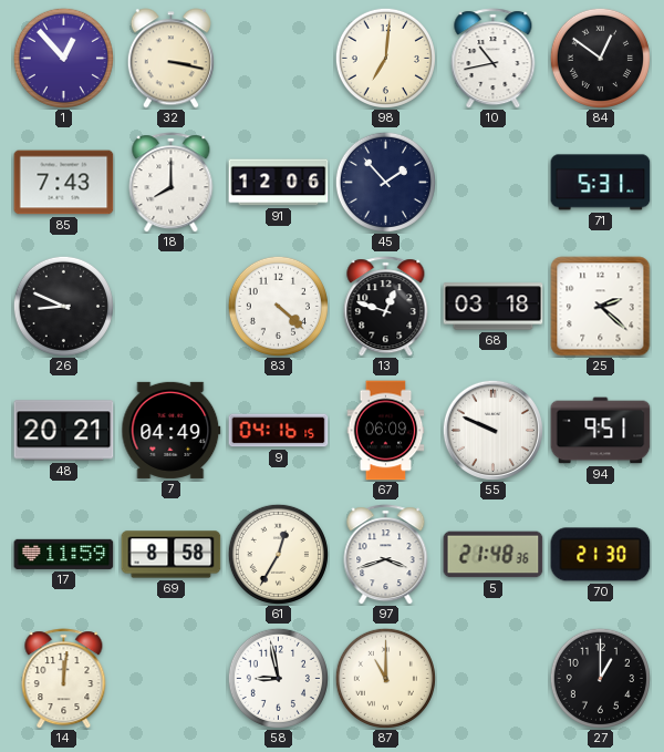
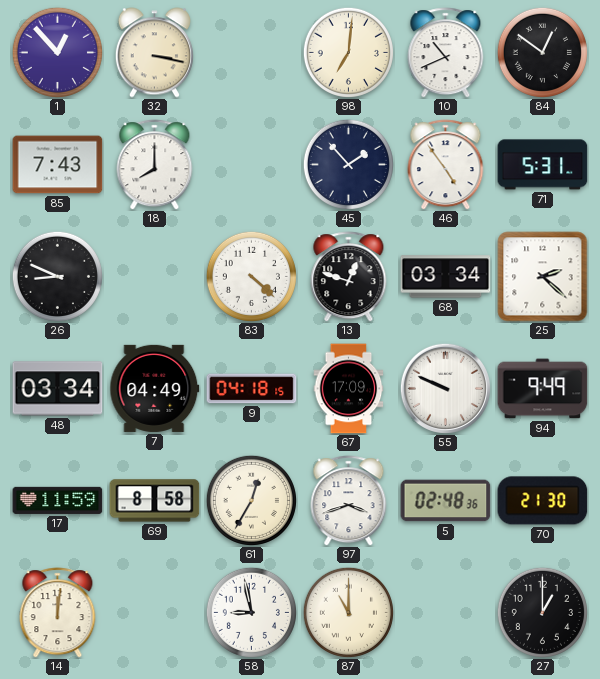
10: 10:43 -> 10:41 (446, 53)
91: 12:06 -> none (279, 183)
46: none -> 4:54 (446, 165)
68: 03:18 -> 03:34 (446, 277)
48: 20:21 -> 03:34 (58, 389)
9: 04:16 -> 04:18 (252, 389)
67: 06:09 -> 17:09 (349, 389)
94: 9:51 -> 9:49 (543, 389)
5: 21:48 -> 02:48 (446, 501)
